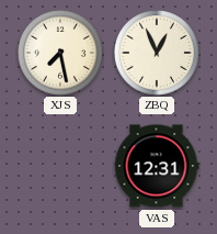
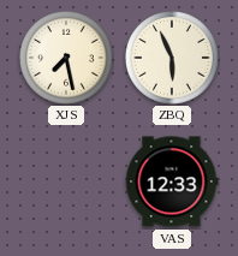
ZBQ: 12:56 -> 5:56 (173, 59)
VAS: 12:31 -> 12:33 (172, 181)
